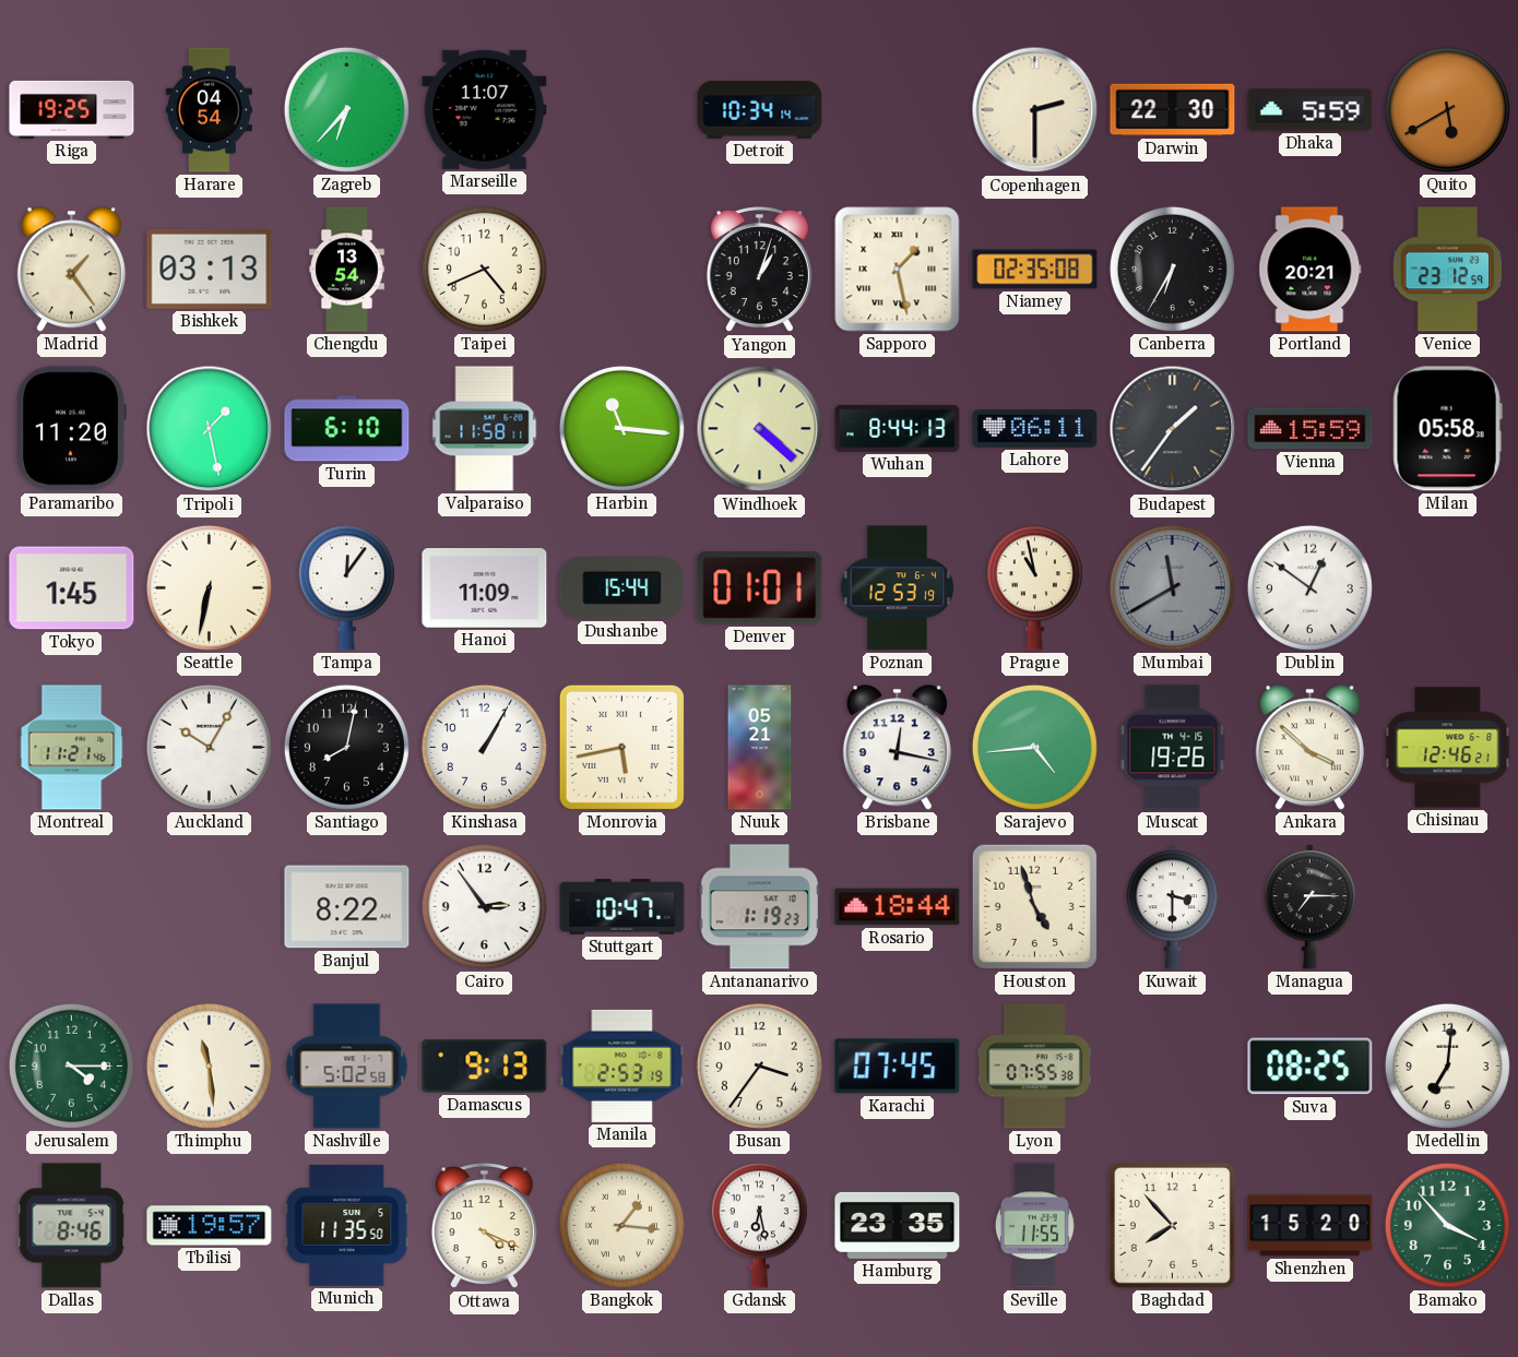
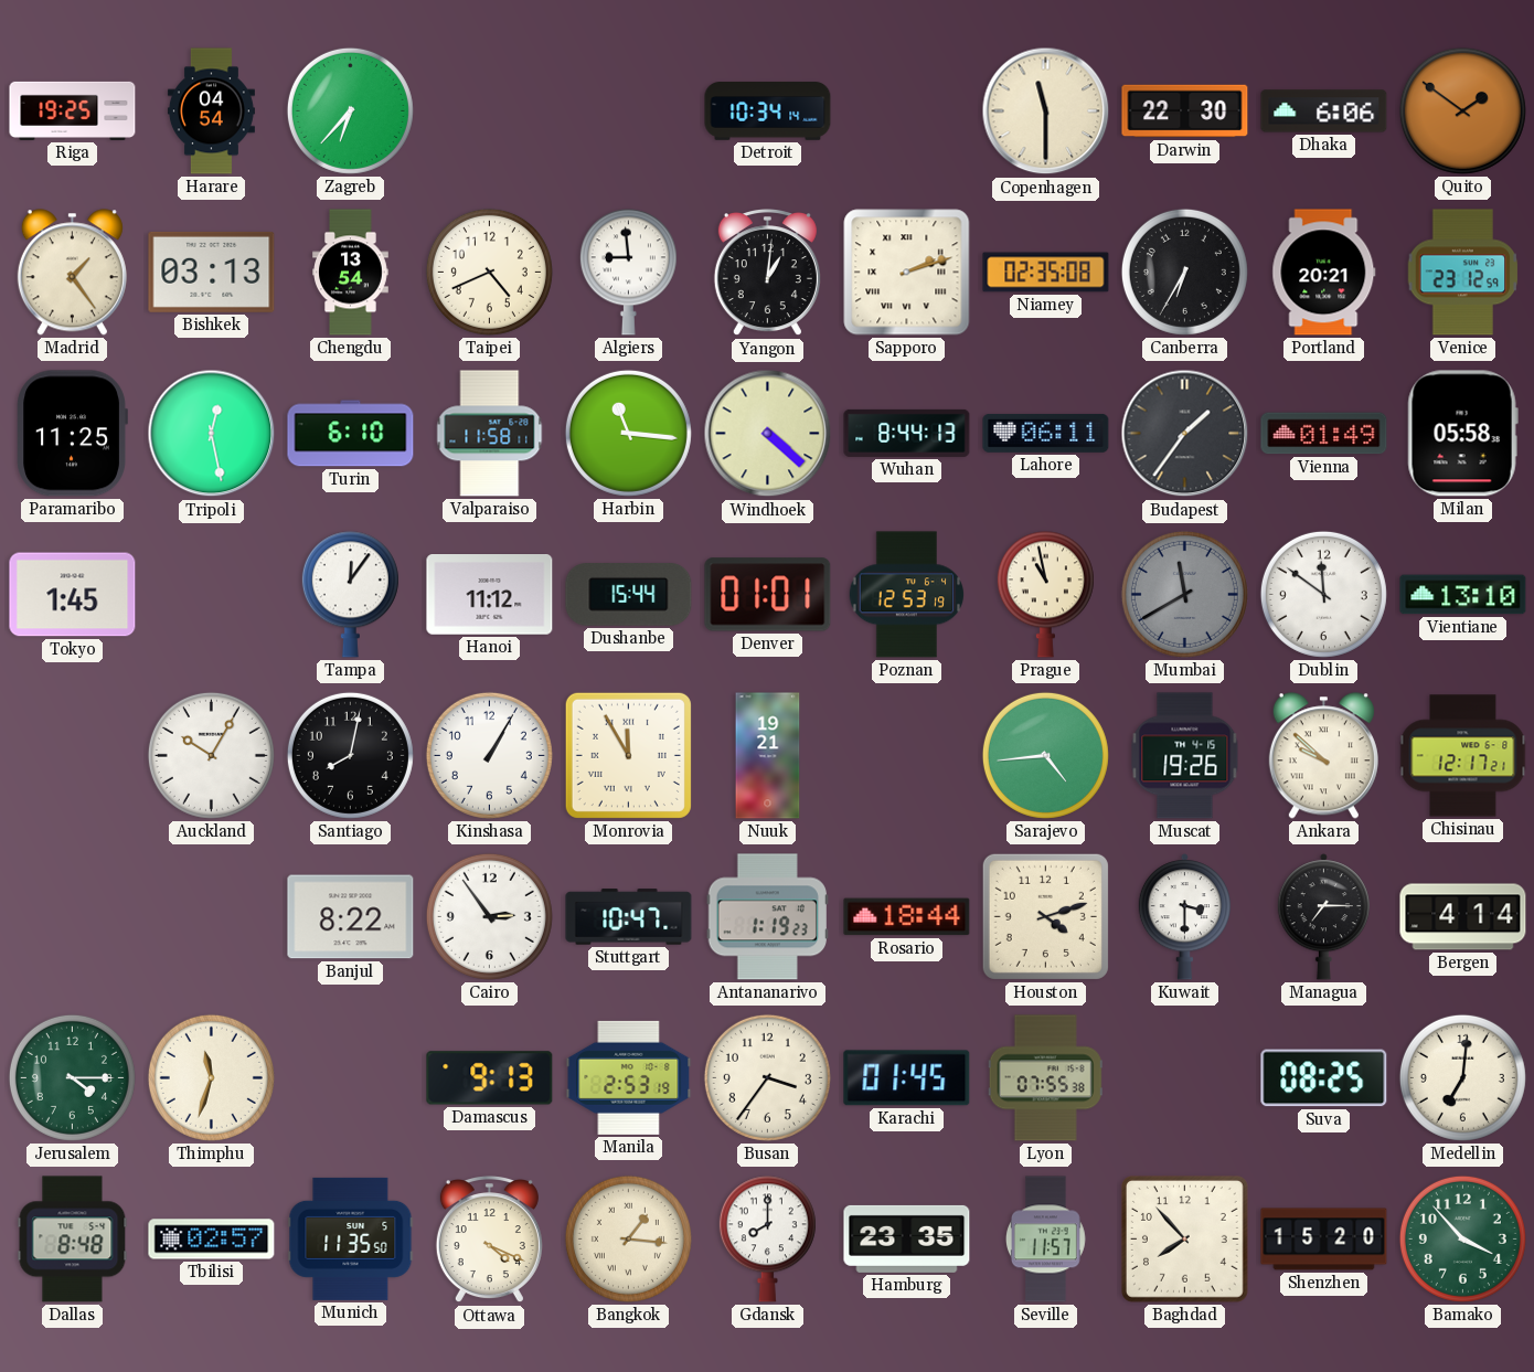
Marseille: 11:07 -> none (485, 109)
Copenhagen: 2:30 -> 11:30 (1046, 111)
Dhaka: 5:59 -> 6:06 (1324, 111)
Quito: 5:40 -> 1:51 (1462, 110)
Algiers: none -> 8:59 (628, 273)
Yangon: 1:03 -> 1:01 (767, 274)
Sapporo: 1:28 -> 2:12 (907, 273)
Paramaribo: 11:20 -> 11:25 (72, 434)
Tripoli: 1:28 -> 12:28 (212, 434)
Vienna: 15:59 -> 01:49 (1324, 434)
Seattle: 6:32 -> none (209, 587)
Hanoi: 11:09 -> 11:12 (490, 595)
Dublin: 12:51 -> 11:51 (1323, 594)
Vientiane: none -> 13:10 (1463, 595)
Montreal: 11:21 -> none (72, 748)
Monrovia: 5:43 -> 11:55 (628, 755)
Nuuk: 05:21 -> 19:21 (768, 756)
Brisbane: 12:17 -> none (897, 748)
Ankara: 3:52 -> 9:52 (1323, 756)
Chisinau: 12:46 -> 12:17 (1463, 756)
Houston: 4:57 -> 4:12 (1045, 916)
Bergen: none -> 4:14 (1463, 917)
Thimphu: 11:29 -> 11:33 (211, 1077)
Nashville: 5:02 -> none (347, 1067)
Karachi: 07:45 -> 01:45 (907, 1078)
Dallas: 8:46 -> 8:48 (73, 1240)
Tbilisi: 19:57 -> 02:57 (212, 1240)
Gdansk: 6:28 -> 8:00 (767, 1240)
Seville: 11:55 -> 11:57 (1045, 1240)
